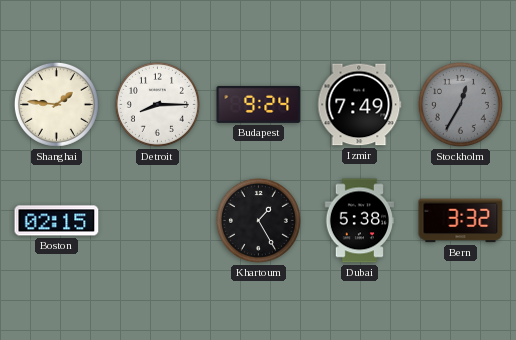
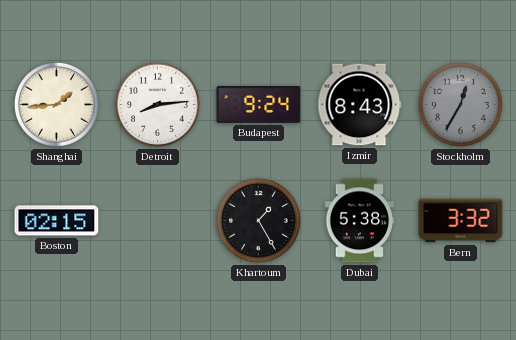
Shanghai: 1:46 -> 1:44 (56, 104)
Detroit: 8:15 -> 8:14 (157, 104)
Izmir: 7:49 -> 8:43 (360, 105)
